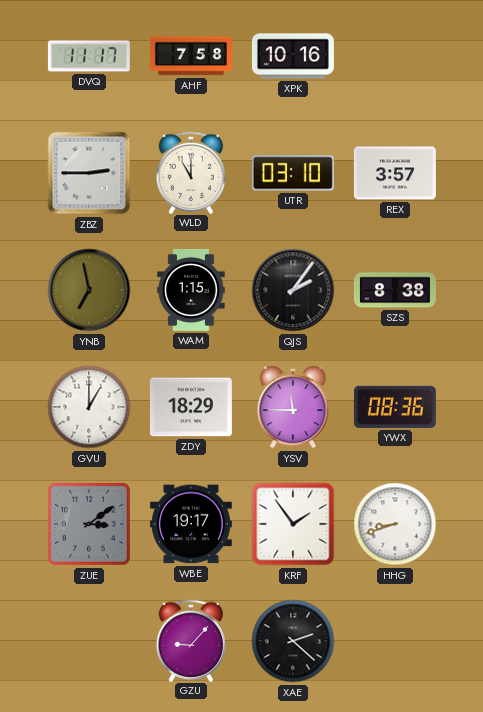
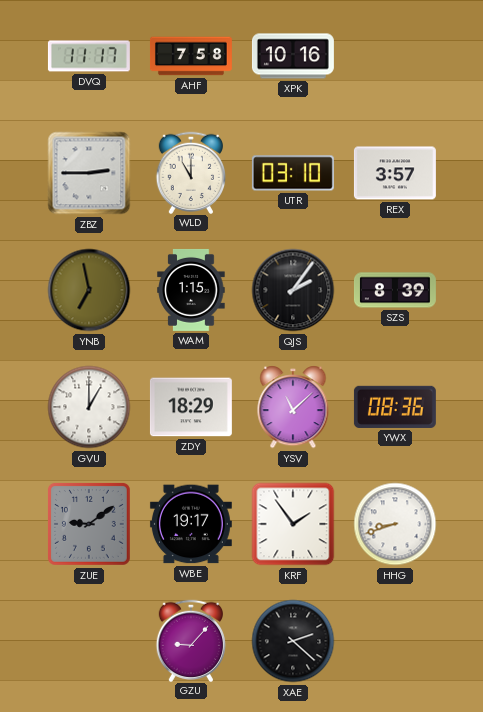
SZS: 8:38 -> 8:39 (395, 290)
YSV: 11:45 -> 11:08 (293, 407)
ZUE: 3:09 -> 9:09 (89, 524)
